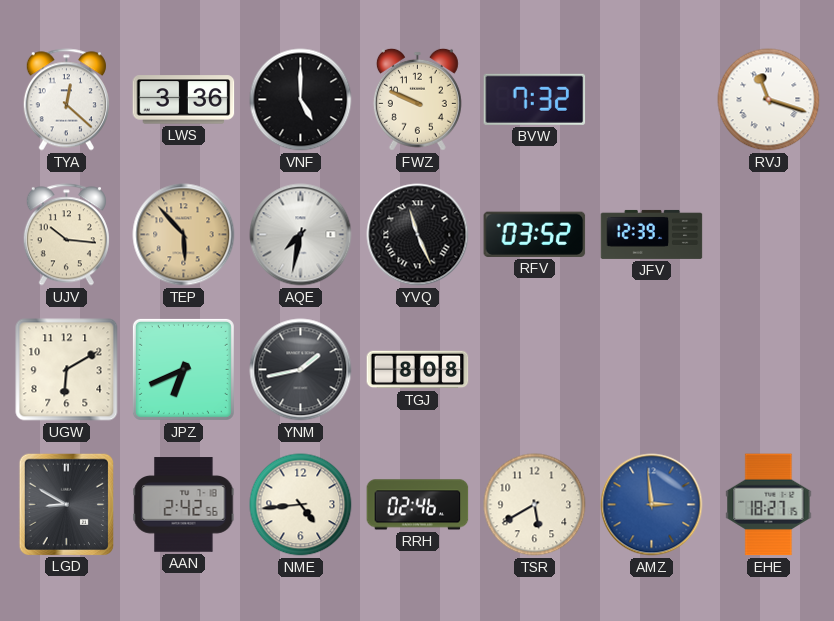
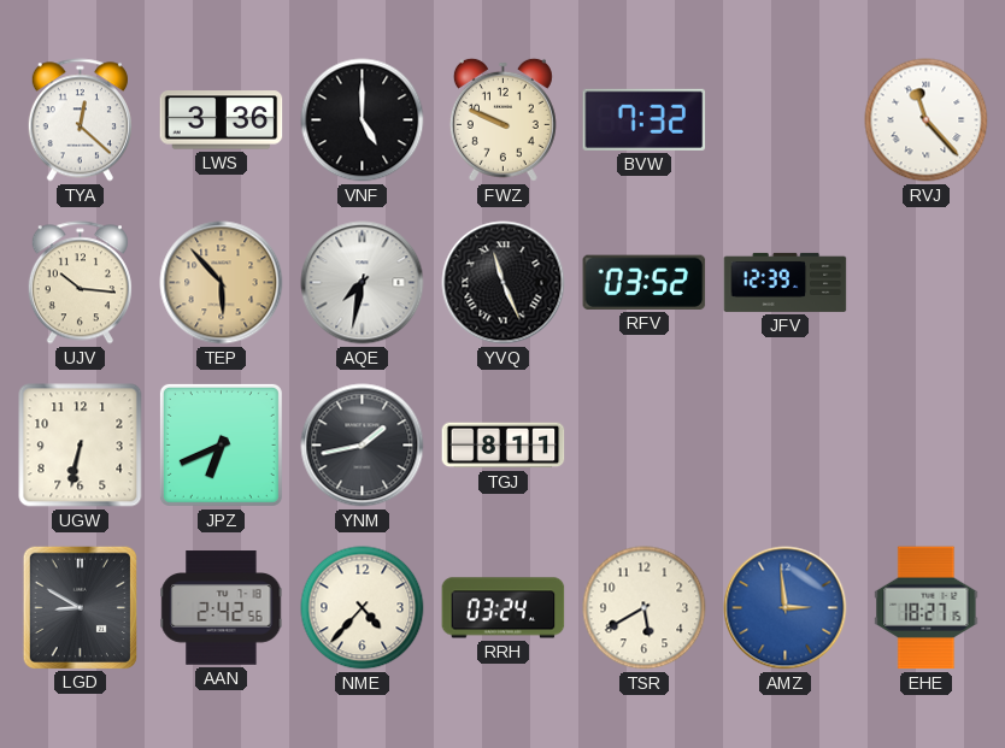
RVJ: 11:18 -> 11:23 (927, 120)
UGW: 6:10 -> 6:32 (81, 446)
TGJ: 8:08 -> 8:11 (504, 446)
NME: 4:44 -> 4:37 (363, 608)
RRH: 02:46 -> 03:24 (504, 608)
